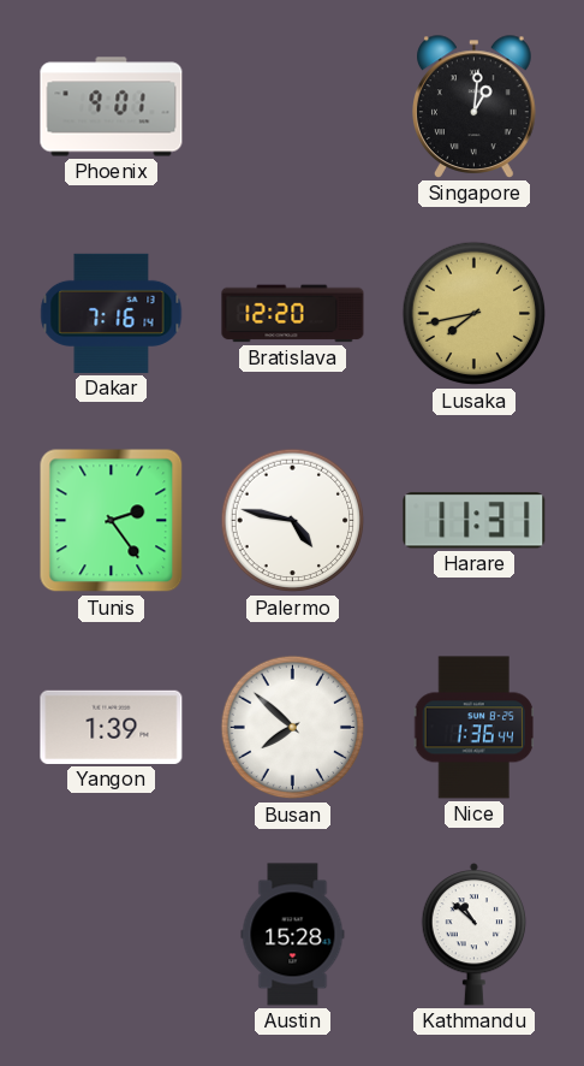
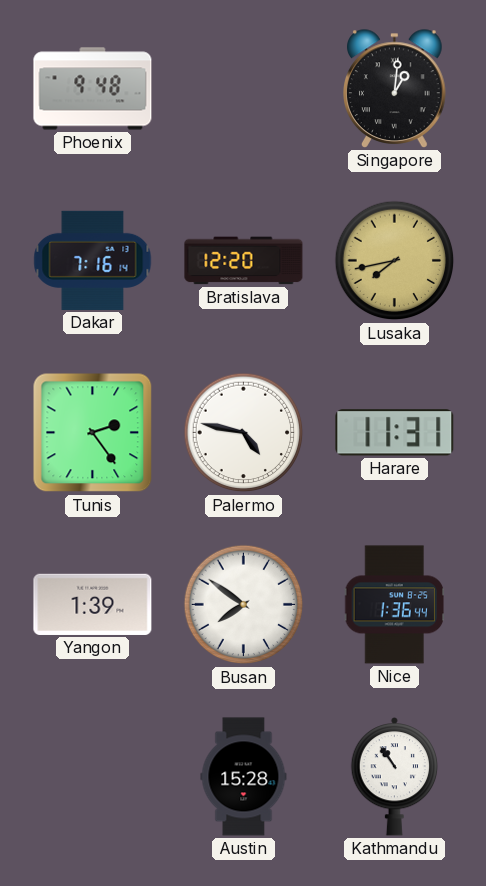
Phoenix: 9:01 -> 9:48 (93, 89)
Busan: 7:52 -> 7:51 (244, 605)
Kathmandu: 10:52 -> 10:54 (395, 776)
